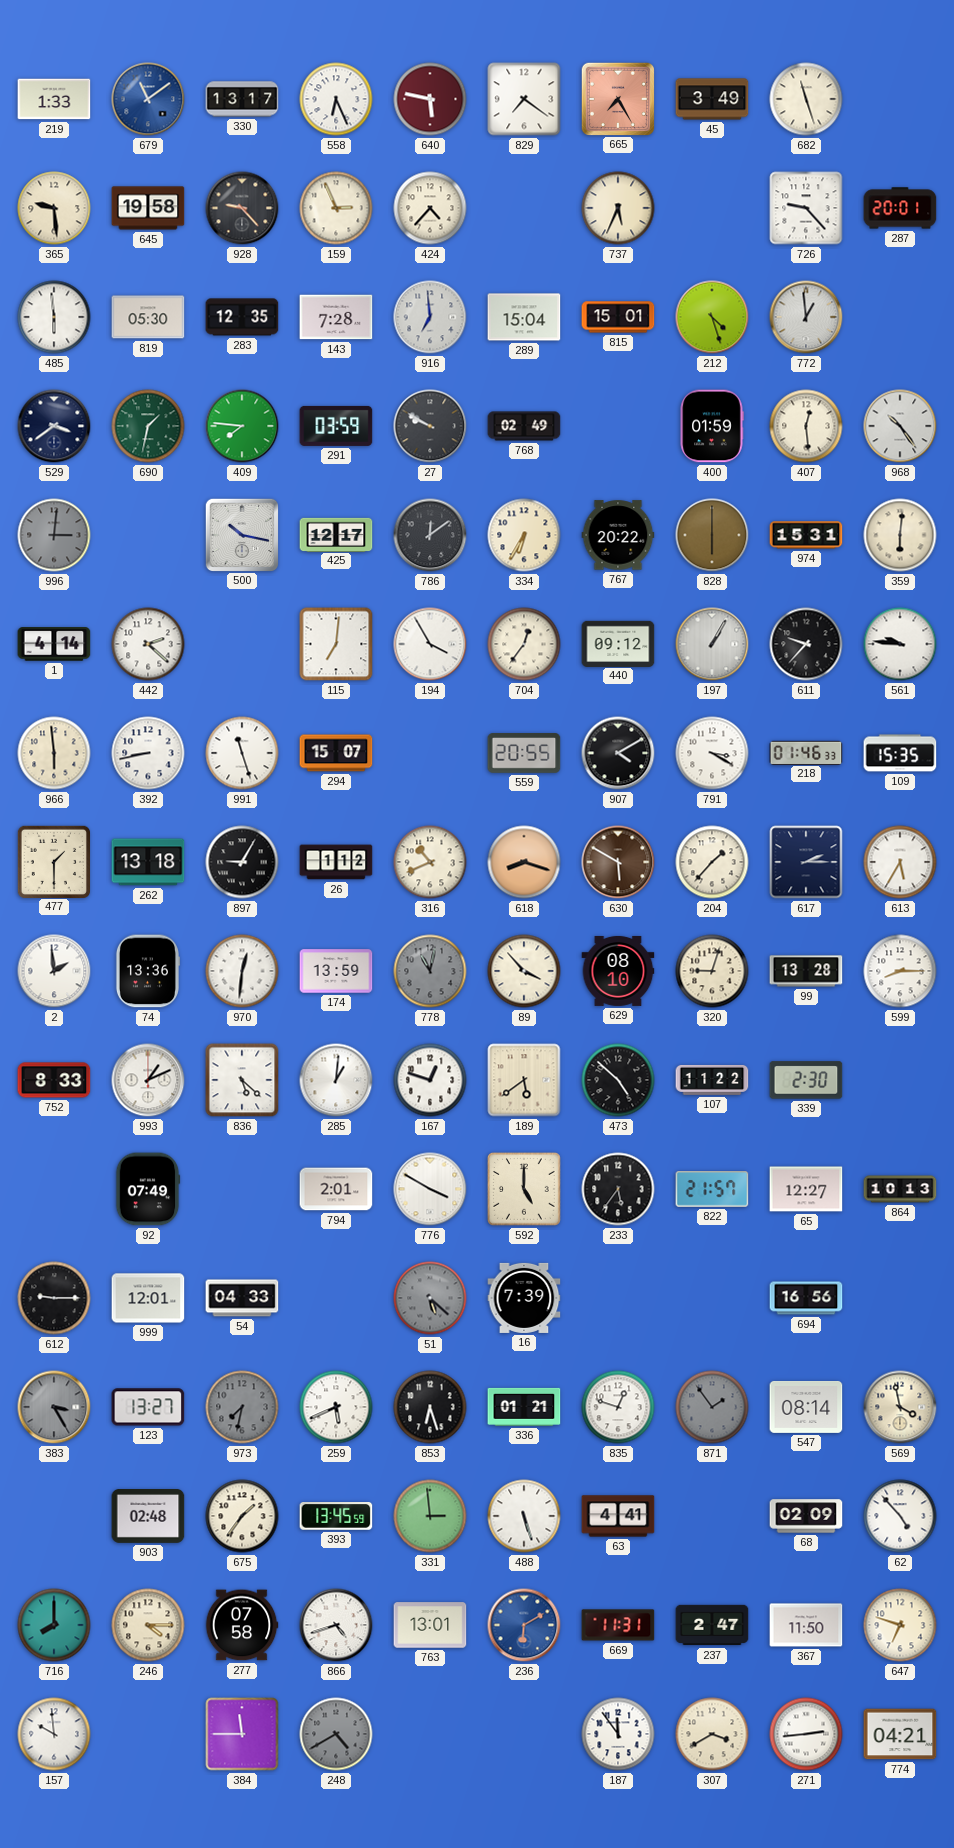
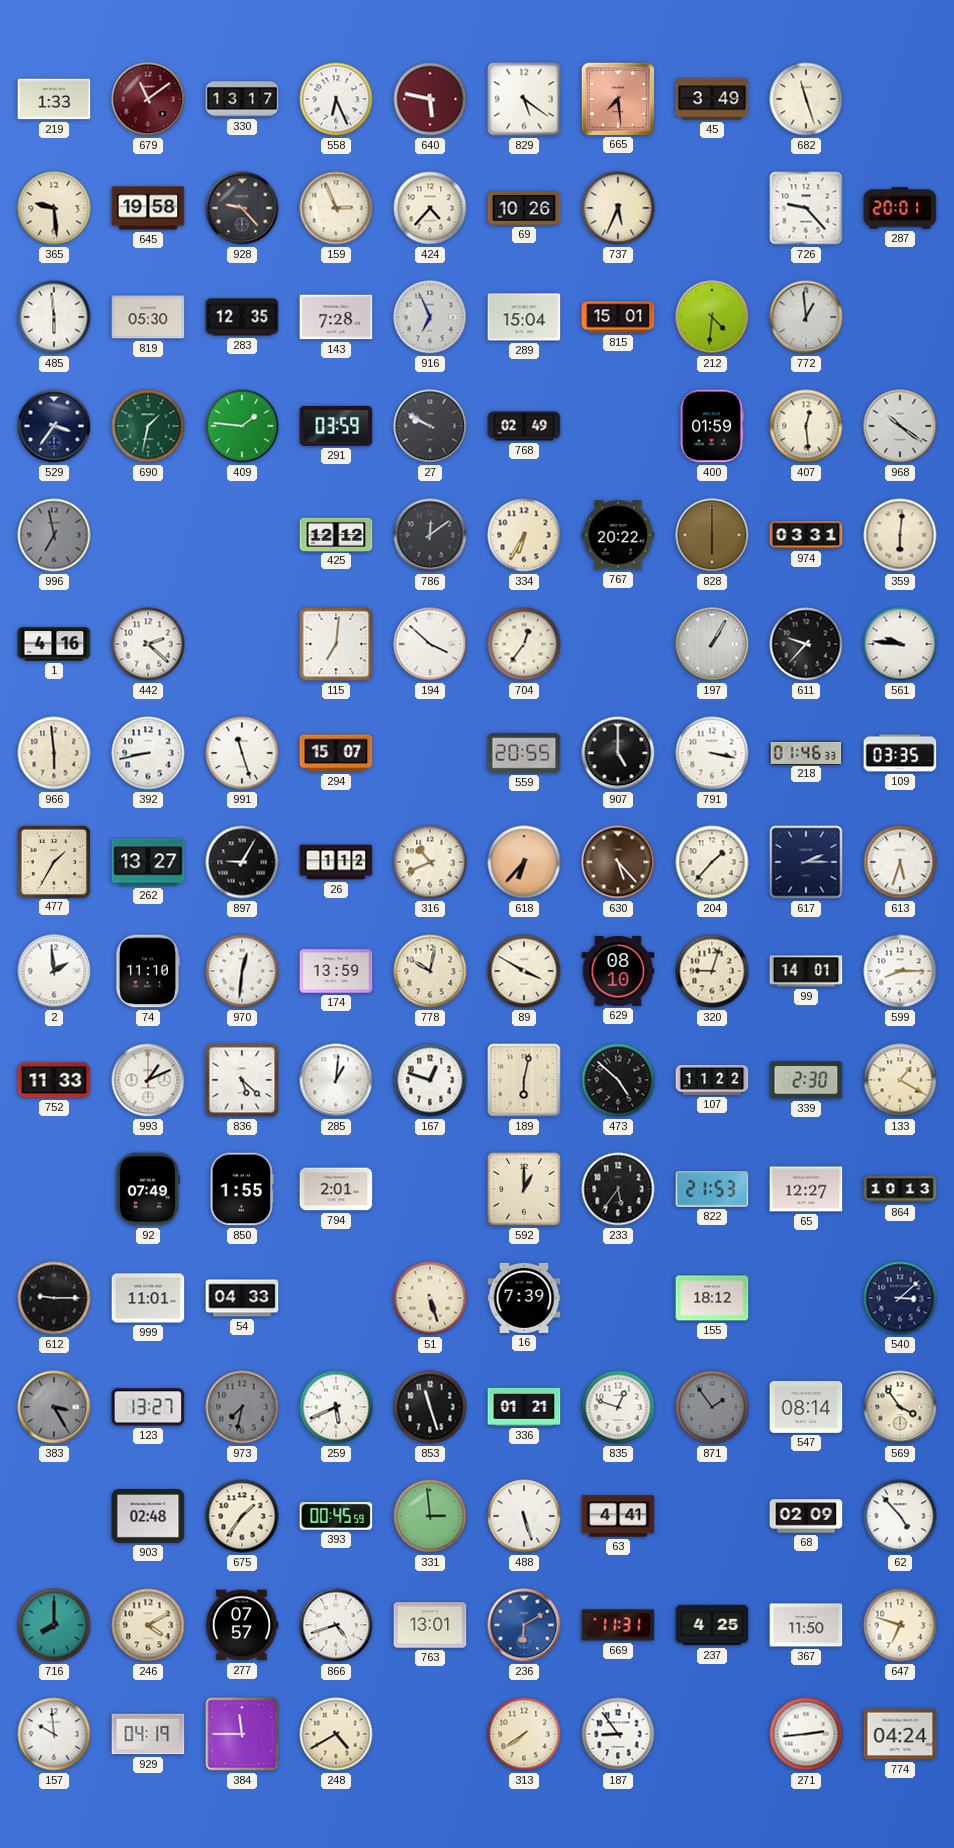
679 dial: blue -> burgundy (148, 99)
829: 7:21 -> 5:21 (524, 99)
665: 7:25 -> 7:29 (617, 98)
69: none -> 10:26 (524, 208)
916: 6:59 -> 6:56 (430, 317)
212: 4:27 -> 4:31 (712, 317)
529: 3:39 -> 3:36 (54, 426)
409: 7:46 -> 1:46 (242, 426)
968: 10:24 -> 10:21 (900, 426)
996: 3:01 -> 6:58 (54, 535)
500: 10:17 -> none (241, 534)
425: 12:17 -> 12:12 (336, 534)
974: 15:31 -> 03:31 (806, 535)
1: 4:14 -> 4:16 (54, 644)
194: 3:55 -> 3:52 (430, 644)
440: 09:12 -> none (618, 643)
907: 4:10 -> 5:00 (618, 753)
791: 3:20 -> 3:17 (712, 753)
109: 15:35 -> 03:35 (900, 753)
477: 1:30 -> 1:35 (53, 861)
262: 13:18 -> 13:27 (148, 862)
618: 8:18 -> 6:37 (524, 862)
630: 5:50 -> 5:23 (618, 862)
613: 5:35 -> 5:33 (900, 862)
74: 13:36 -> 11:10 (147, 971)
778: 11:02 -> 10:02 (430, 971)
778 dial: grey -> cream (430, 971)
89: 3:53 -> 3:50 (524, 971)
99: 13:28 -> 14:01 (806, 971)
752: 8:33 -> 11:33 (54, 1080)
189: 5:39 -> 6:02 (524, 1080)
133: none -> 1:20 (900, 1080)
850: none -> 1:55 (242, 1189)
776: 3:50 -> none (430, 1189)
592: 5:00 -> 1:00 (525, 1190)
822: 21:57 -> 21:53 (712, 1189)
999: 12:01 -> 11:01 (148, 1298)
51: 5:22 -> 5:27 (430, 1298)
51 dial: grey -> cream (430, 1298)
155: none -> 18:12 (712, 1298)
694: 16:56 -> none (806, 1298)
540: none -> 3:08 (900, 1298)
853: 6:27 -> 11:27 (430, 1407)
569: 3:58 -> 3:54 (900, 1407)
393: 13:45 -> 00:45 (336, 1517)
246: 4:15 -> 4:10 (148, 1625)
277: 07:58 -> 07:57 (242, 1625)
237: 2:47 -> 4:25 (712, 1625)
929: none -> 04:19 (148, 1734)
248 dial: grey -> cream (336, 1734)
313: none -> 7:39 (524, 1734)
187: 11:54 -> 8:54 (618, 1734)
307: 3:40 -> none (712, 1734)
774: 04:21 -> 04:24 (900, 1734)
